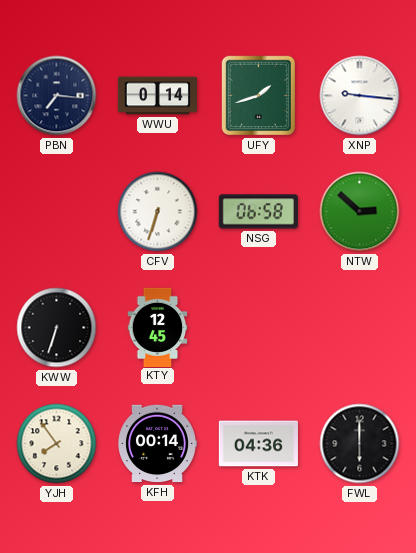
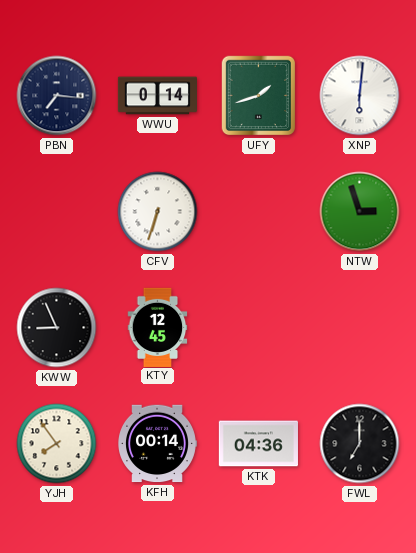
XNP: 9:16 -> 6:01 (360, 96)
NSG: 06:58 -> none (258, 212)
NTW: 2:52 -> 2:57 (360, 212)
KWW: 6:33 -> 8:56 (57, 328)
FWL: 6:00 -> 7:00 (360, 444)
